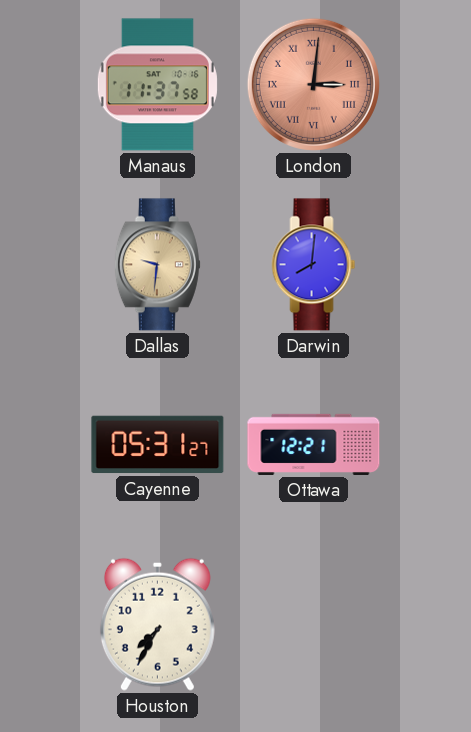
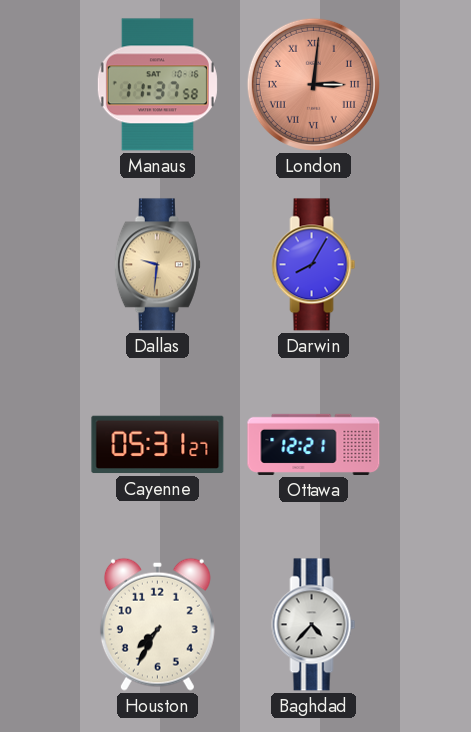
Darwin: 8:01 -> 8:05 (314, 265)
Baghdad: none -> 4:37 (314, 625)
